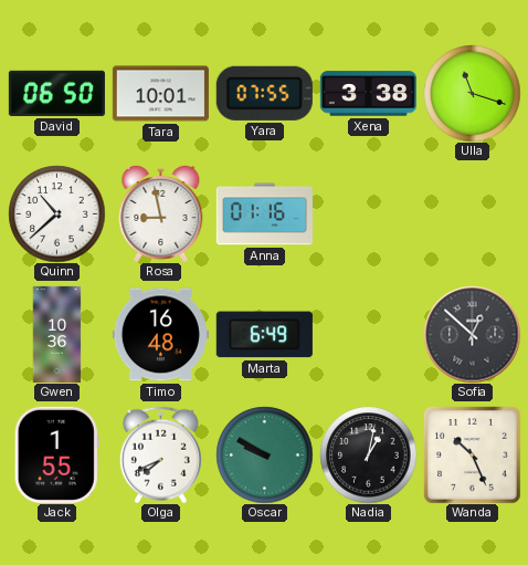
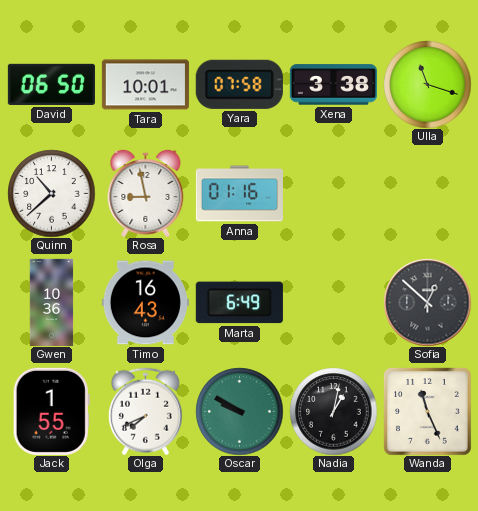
Yara: 07:55 -> 07:58 (239, 84)
Timo: 16:48 -> 16:43 (145, 303)
Wanda: 10:26 -> 11:26 (428, 412)
